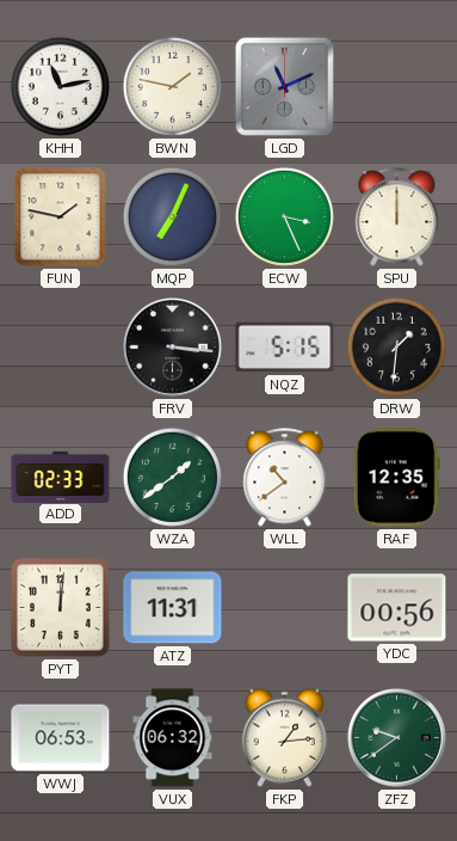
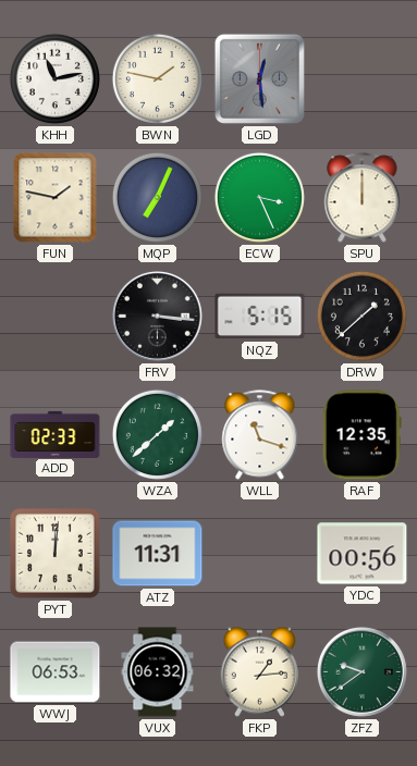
LGD: 11:11 -> 12:29 (259, 78)
DRW: 1:31 -> 1:38 (361, 316)
WZA: 1:39 -> 1:38 (157, 434)
WLL: 10:39 -> 11:18 (260, 435)
